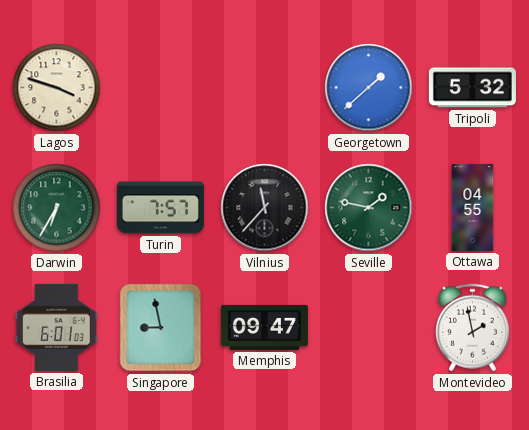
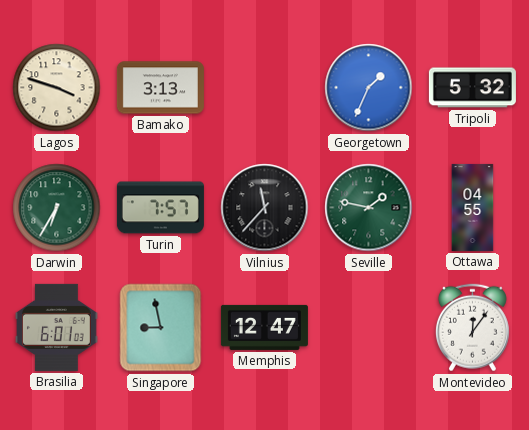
Bamako: none -> 3:13 (160, 88)
Georgetown: 1:38 -> 1:34 (369, 88)
Memphis: 09:47 -> 12:47 (264, 327)
Montevideo: 1:58 -> 12:06 (472, 328)
